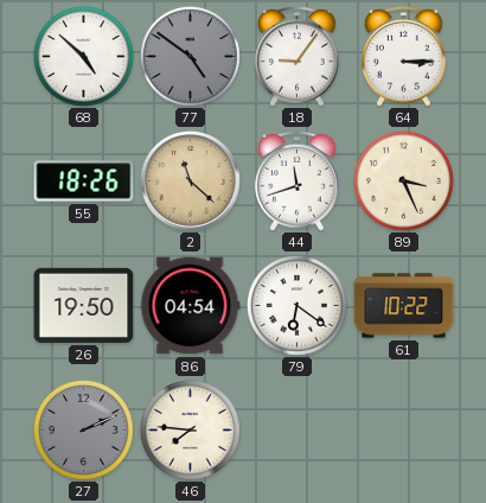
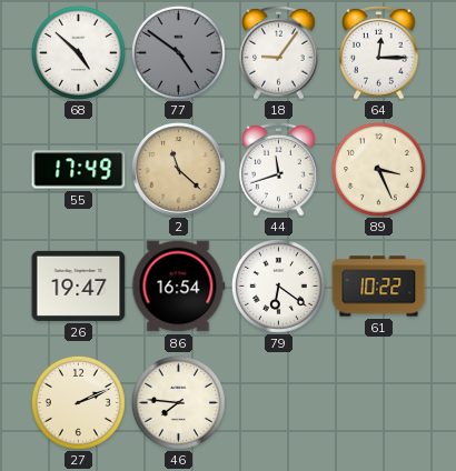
64: 3:15 -> 12:15 (379, 53)
55: 18:26 -> 17:49 (79, 170)
26: 19:50 -> 19:47 (79, 285)
86: 04:54 -> 16:54 (178, 287)
27 dial: grey -> cream (78, 402)
